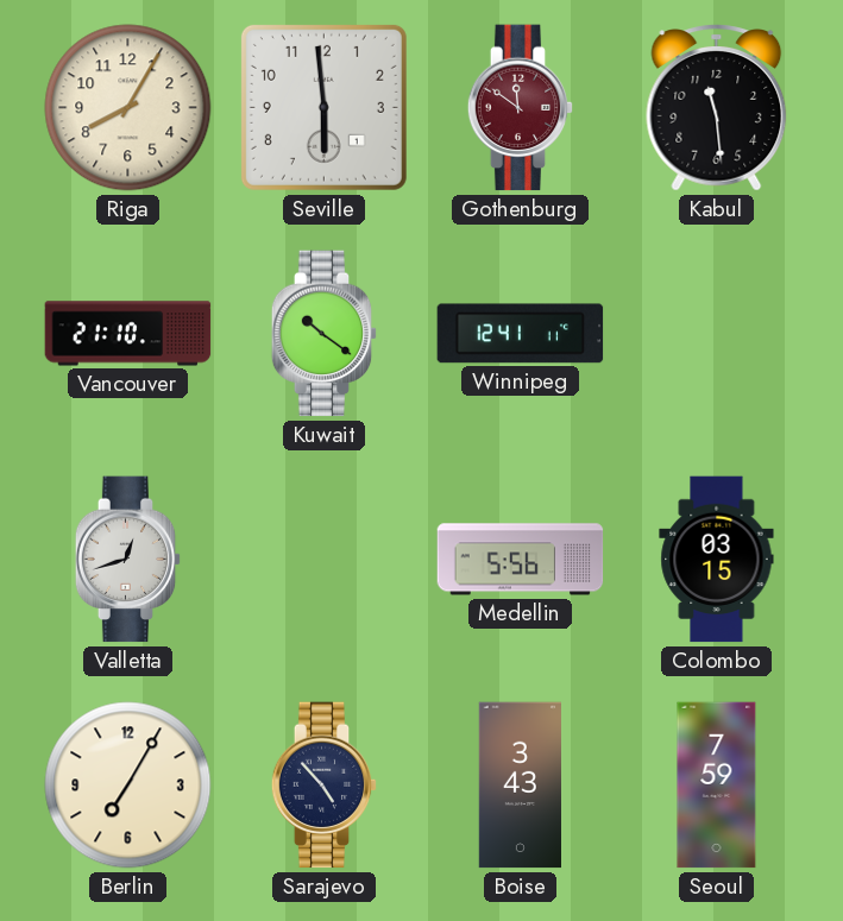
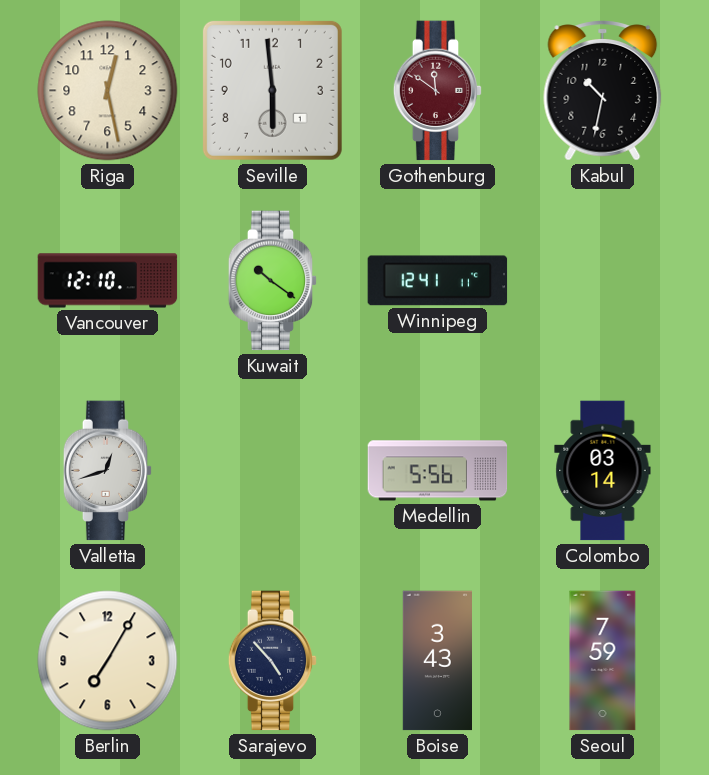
Riga: 8:05 -> 12:28 (108, 91)
Kabul: 11:29 -> 10:32 (603, 91)
Vancouver: 21:10 -> 12:10 (108, 281)
Colombo: 03:15 -> 03:14 (603, 471)
